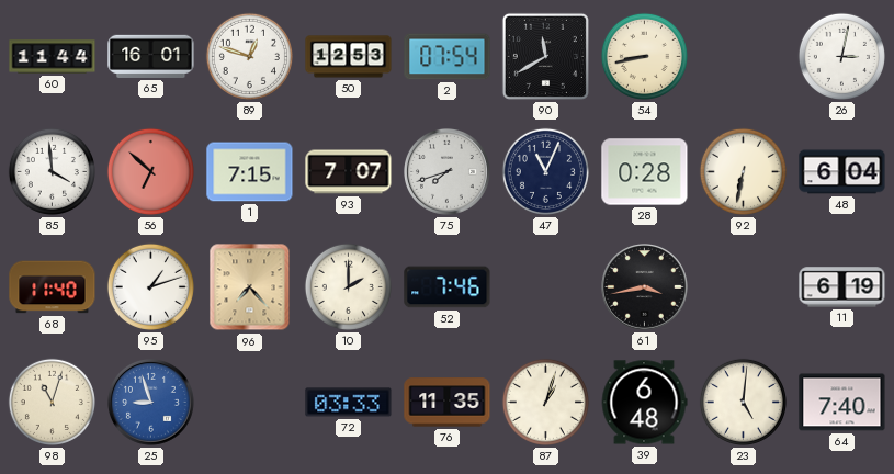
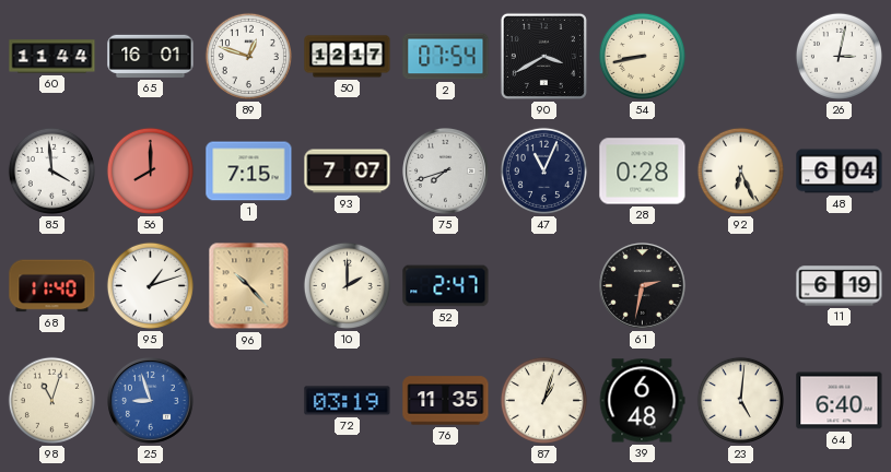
50: 12:53 -> 12:17 (348, 57)
90: 11:40 -> 3:40 (543, 56)
56: 6:52 -> 8:00 (150, 170)
92: 6:32 -> 6:26 (740, 170)
96: 7:23 -> 10:23 (249, 286)
52: 7:46 -> 2:47 (446, 286)
61: 3:43 -> 2:32 (643, 286)
72: 03:33 -> 03:19 (348, 401)
64: 7:40 -> 6:40 (840, 401)
